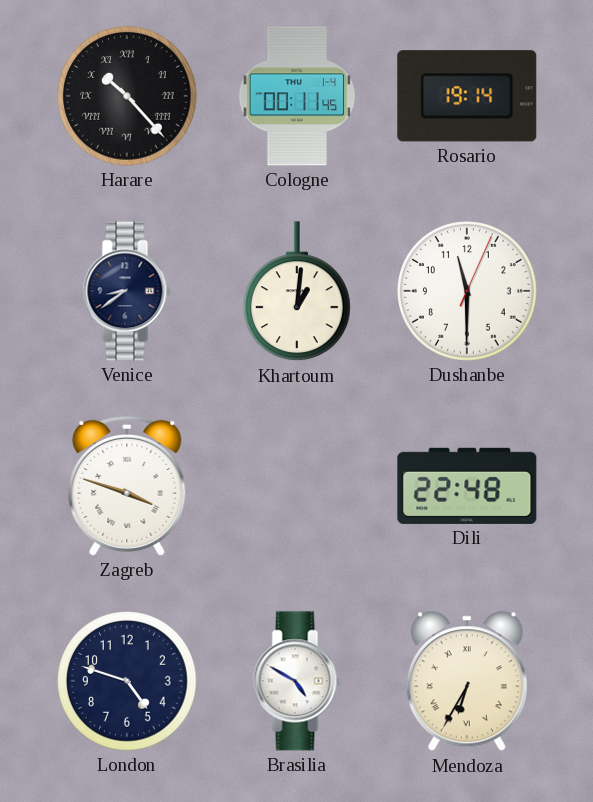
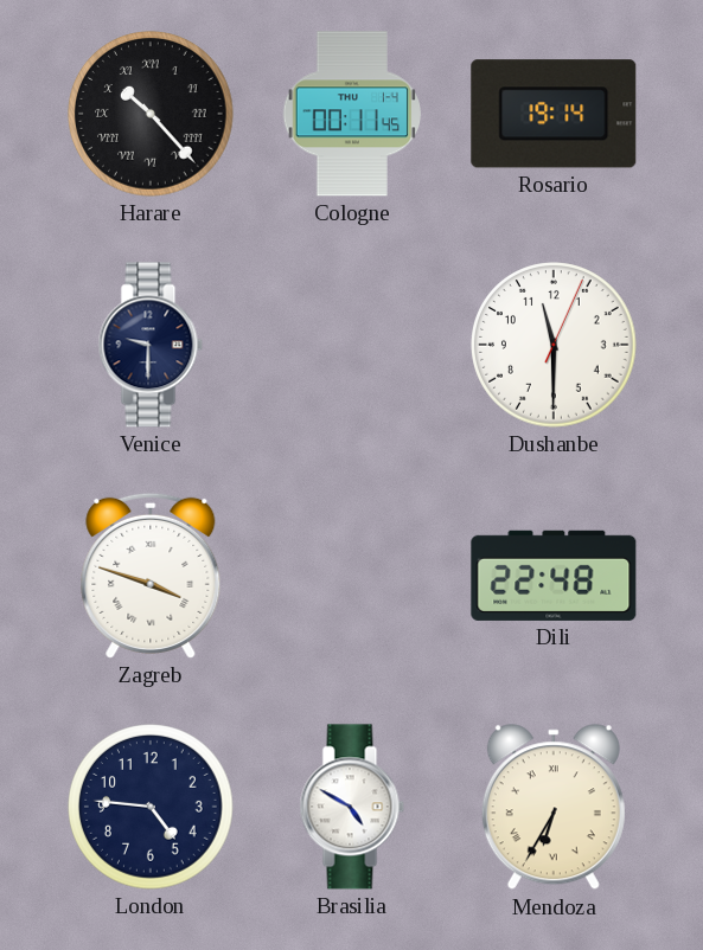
Venice: 8:39 -> 9:30 (151, 345)
Khartoum: 1:01 -> none (297, 292)
London: 4:48 -> 4:46 (151, 807)
